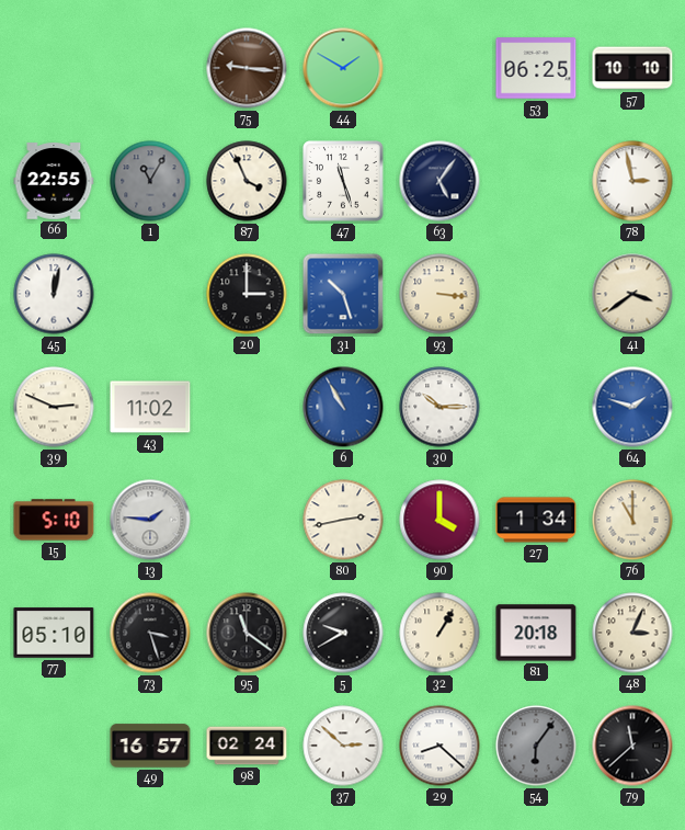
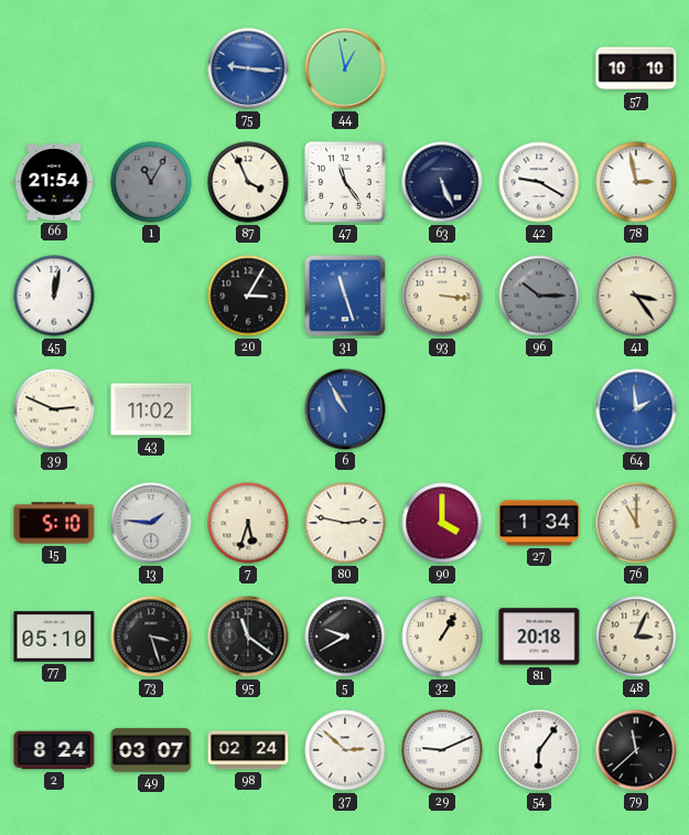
75 dial: brown -> blue (248, 68)
44: 1:50 -> 12:58 (345, 68)
53: 06:25 -> none (536, 68)
66: 22:55 -> 21:54 (54, 182)
47: 11:27 -> 11:24 (345, 182)
63: 5:06 -> 5:26 (442, 182)
42: none -> 9:20 (539, 182)
20: 3:00 -> 3:05 (248, 296)
31: 10:27 -> 11:27 (345, 296)
96: none -> 10:15 (539, 296)
41: 3:39 -> 3:24 (636, 296)
30: 10:15 -> none (439, 407)
64: 1:48 -> 1:59 (636, 409)
7: none -> 5:33 (248, 523)
80: 2:43 -> 2:47 (345, 523)
2: none -> 8:24 (54, 750)
49: 16:57 -> 03:07 (151, 750)
29: 8:22 -> 9:11 (442, 750)
54 dial: grey -> white (539, 750)
